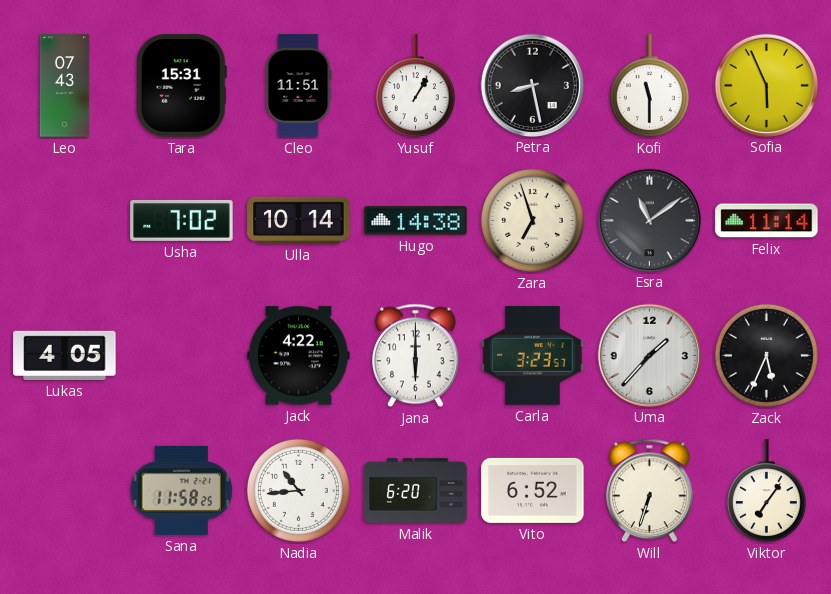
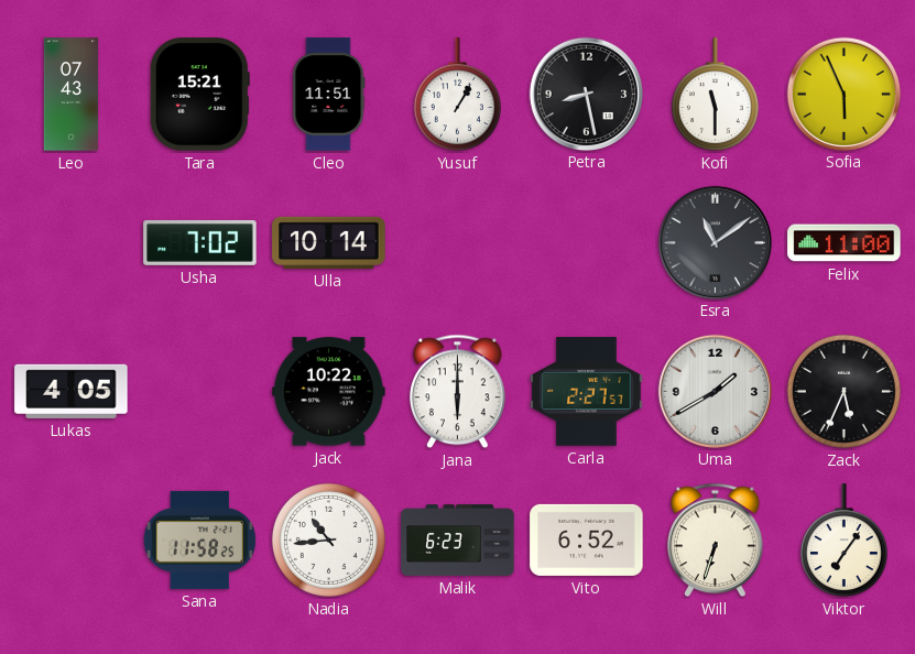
Tara: 15:31 -> 15:21 (199, 95)
Hugo: 14:38 -> none (416, 221)
Zara: 6:57 -> none (532, 220)
Felix: 11:14 -> 11:00 (845, 243)
Jack: 4:22 -> 10:22 (329, 392)
Carla: 3:23 -> 2:27 (587, 392)
Uma: 1:37 -> 1:40 (715, 391)
Malik: 6:20 -> 6:23 (458, 541)
